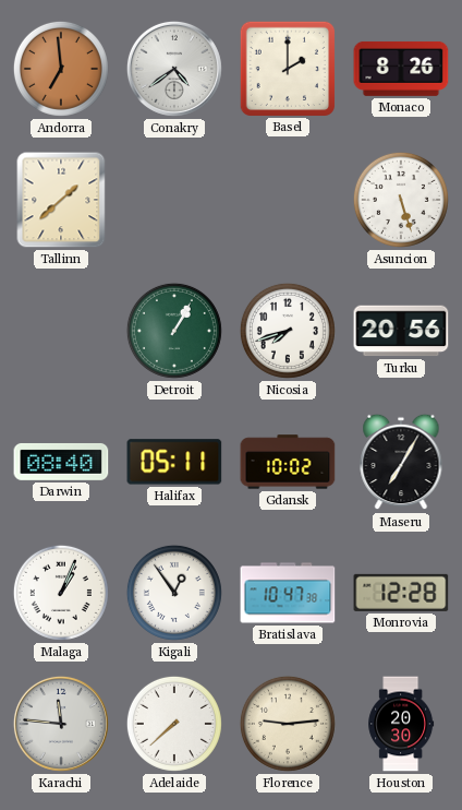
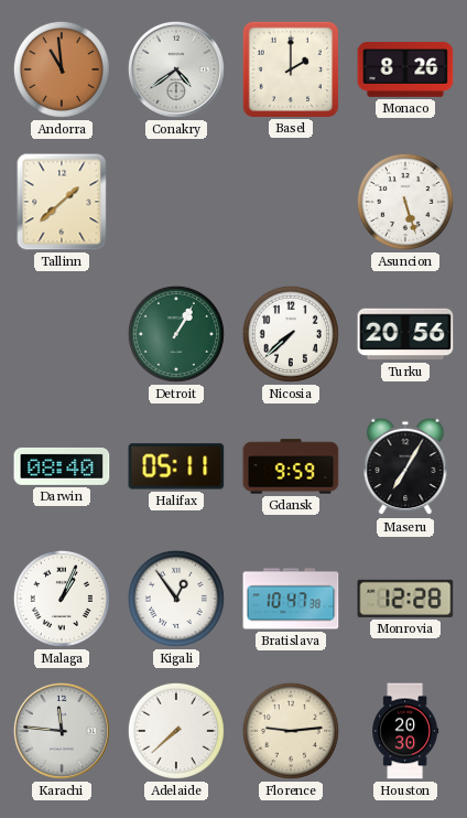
Andorra: 6:59 -> 10:59 (62, 69)
Nicosia: 7:42 -> 7:38 (291, 334)
Gdansk: 10:02 -> 9:59 (291, 466)
